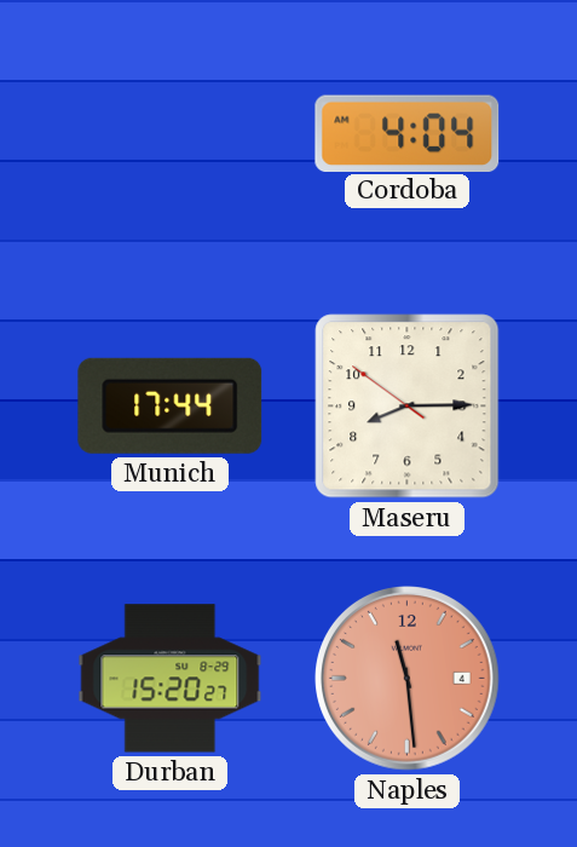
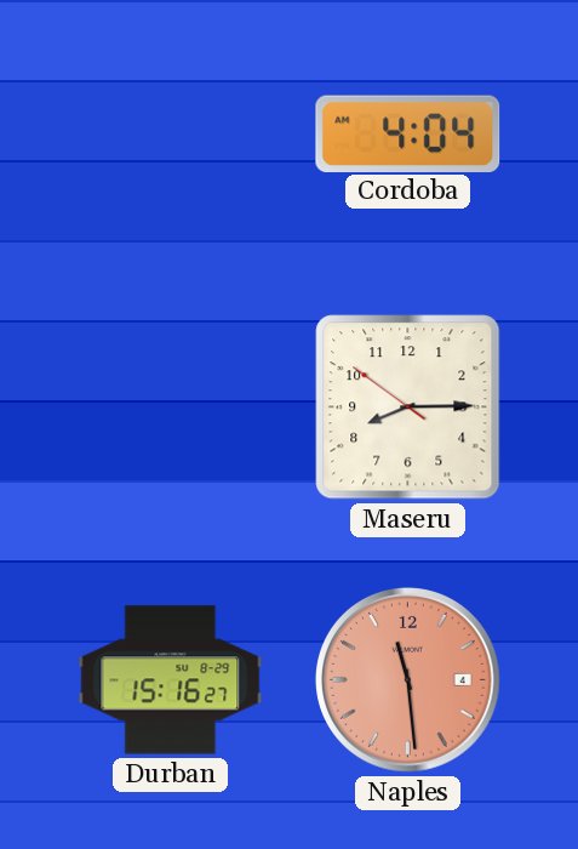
Munich: 17:44 -> none (171, 405)
Durban: 15:20 -> 15:16 (171, 680)
